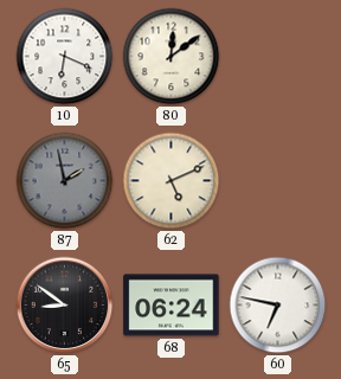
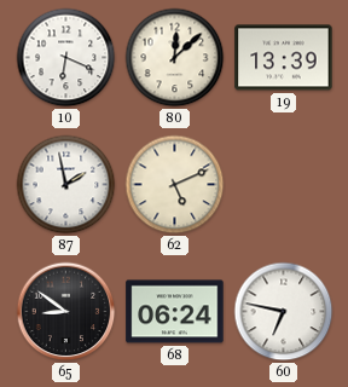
80: 12:09 -> 12:08 (175, 58)
19: none -> 13:39 (284, 58)
87 dial: grey -> white (66, 185)
